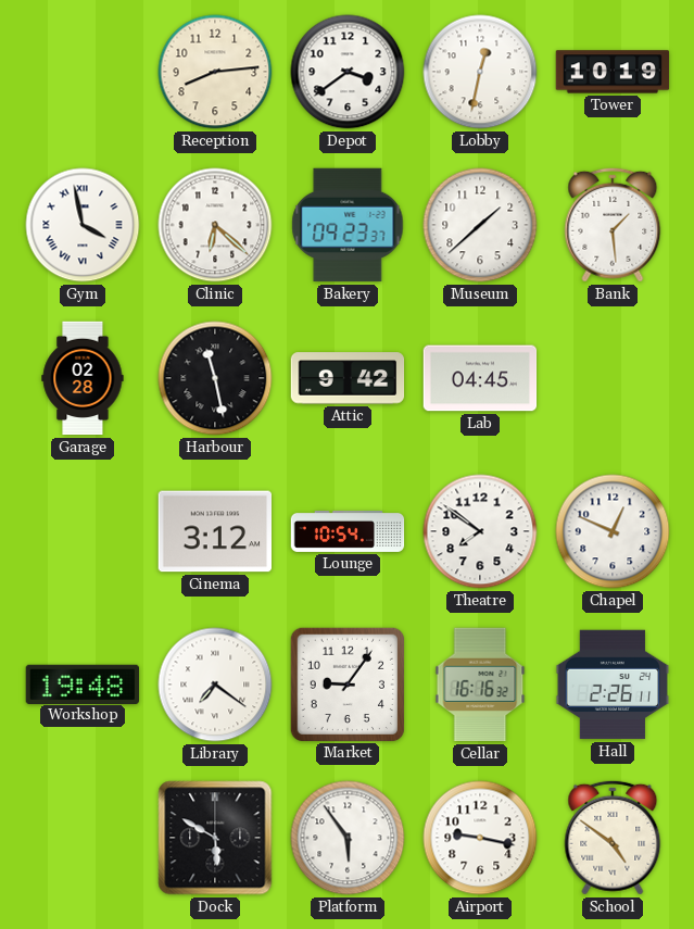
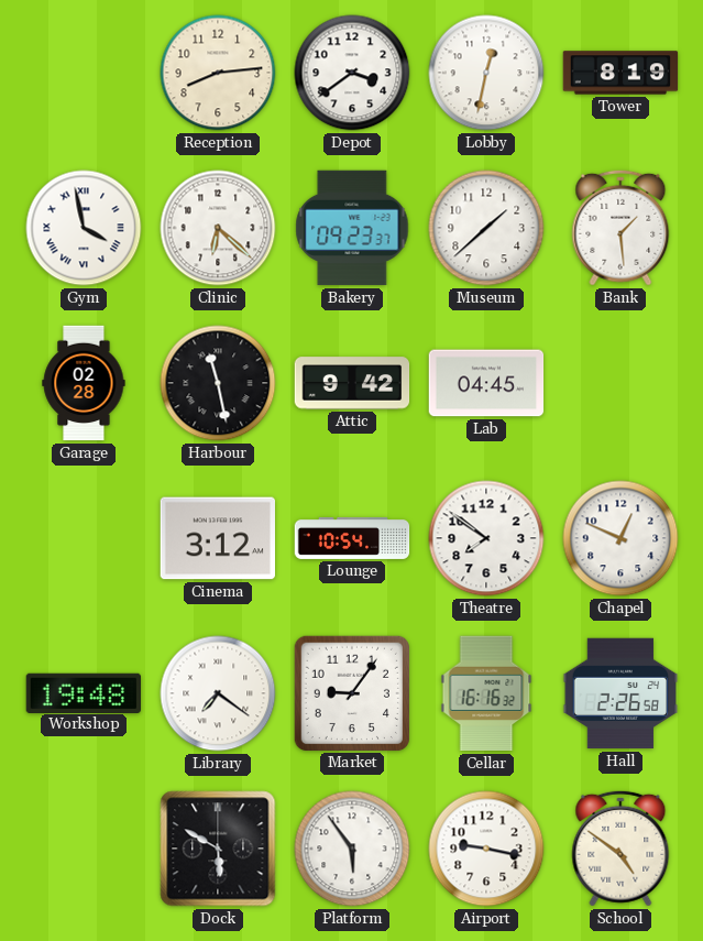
Tower: 10:19 -> 8:19 (620, 73)
Hall: 2:26:11 -> 2:26:58 (620, 693)
